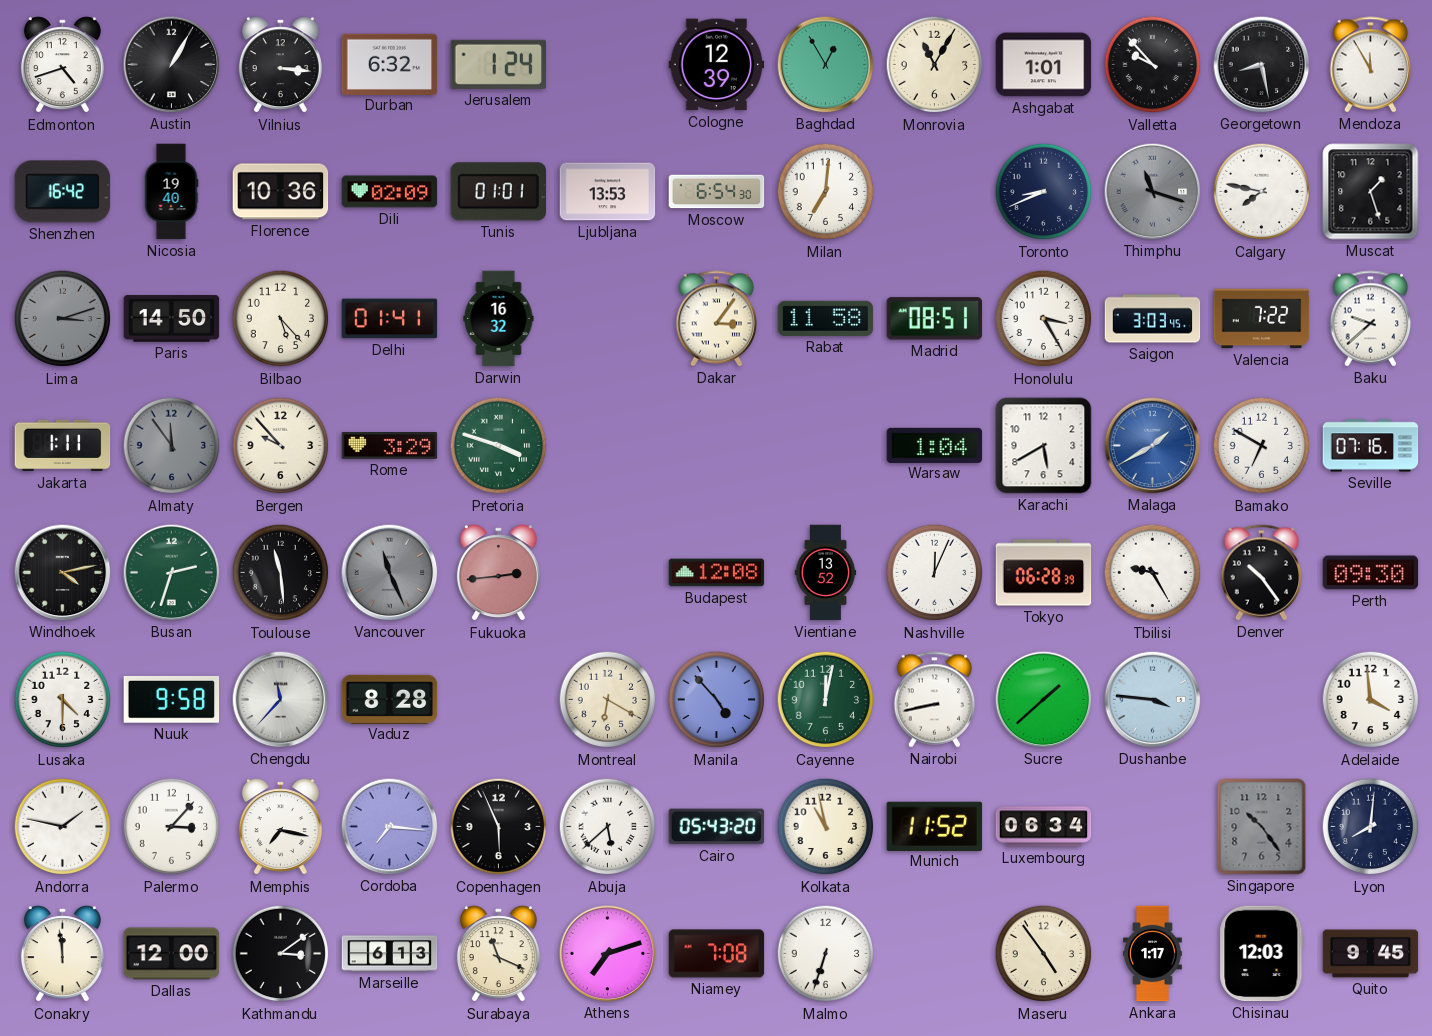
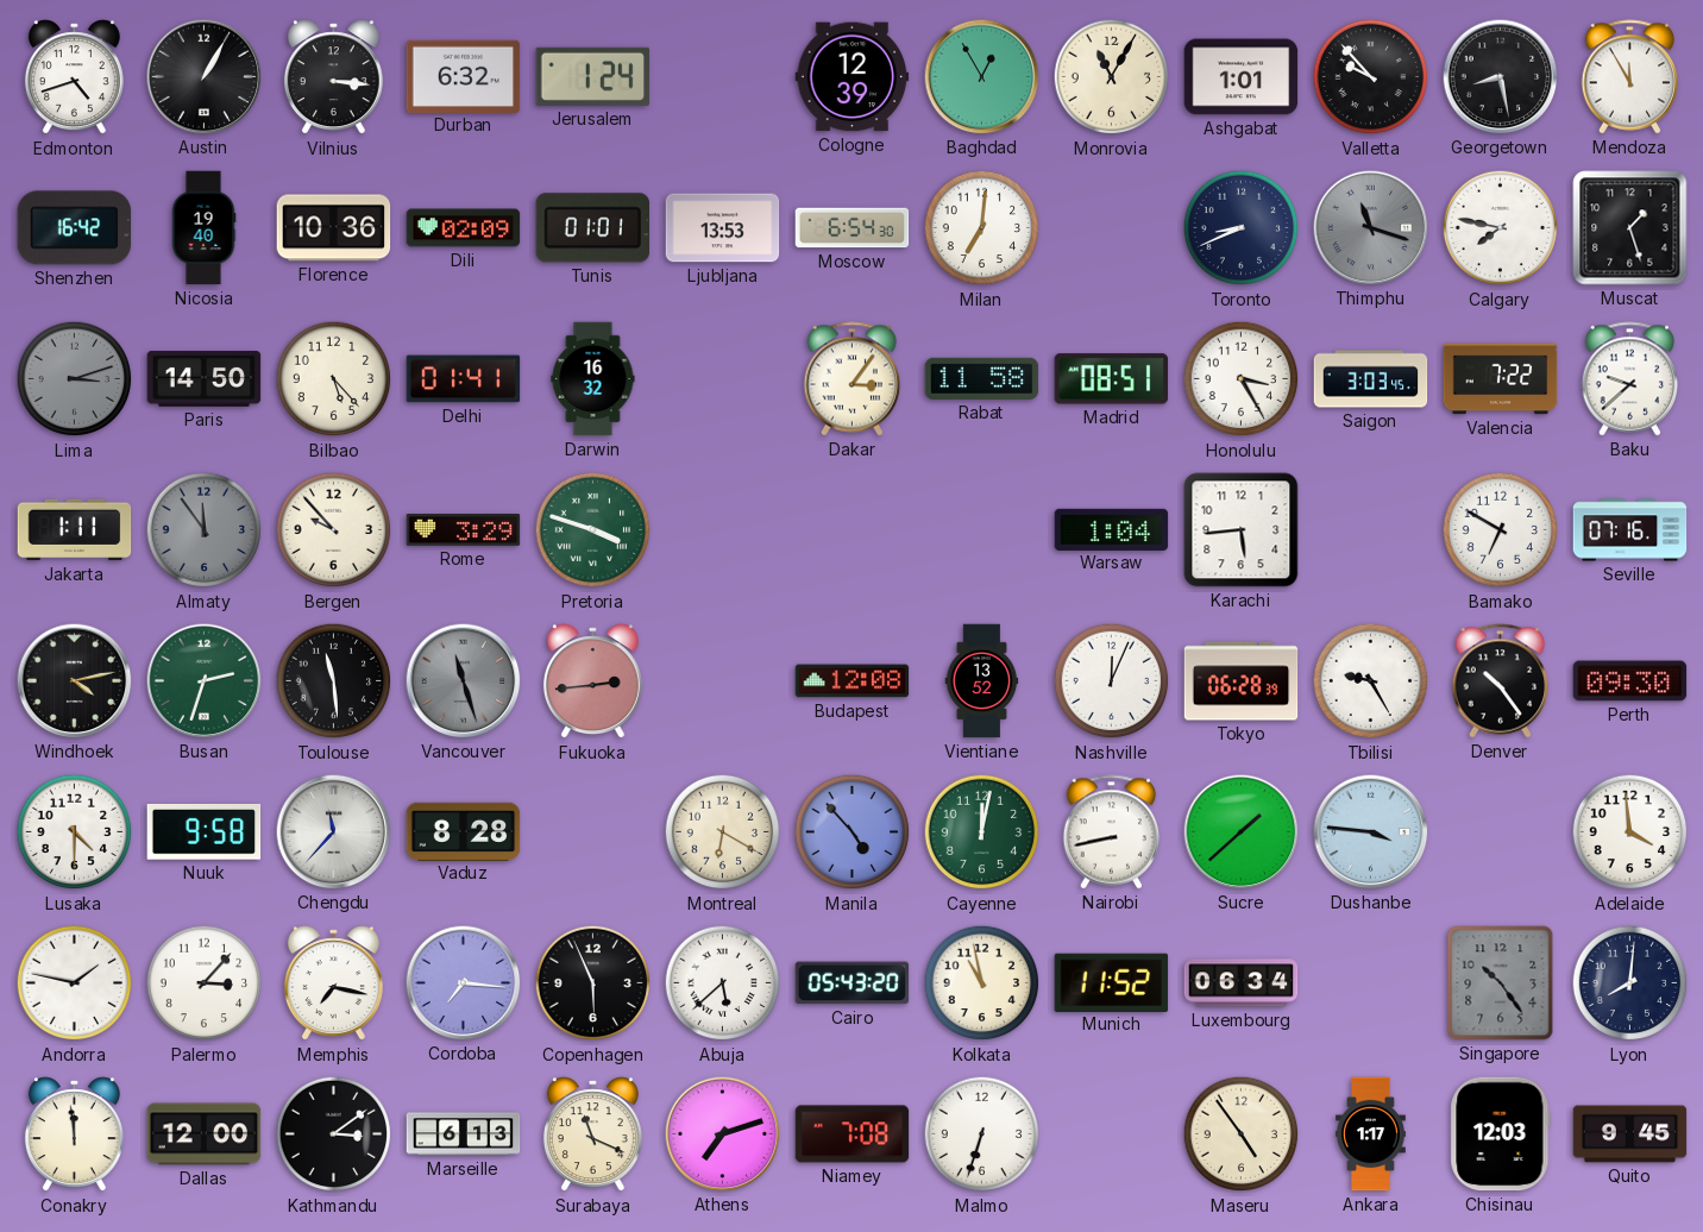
Karachi: 5:40 -> 5:44 (1242, 530)
Malaga: 1:40 -> none (1153, 446)
Vancouver: 11:26 -> 11:27 (464, 681)
